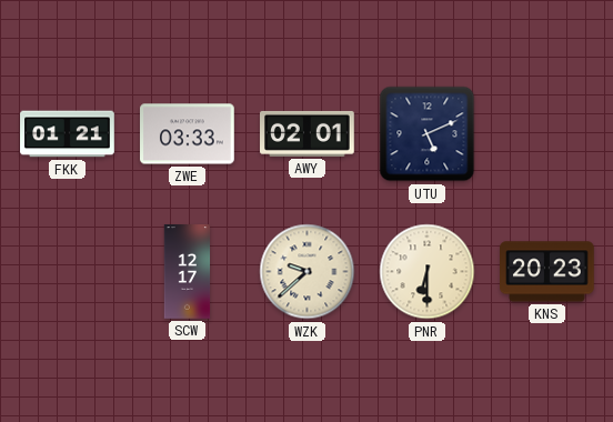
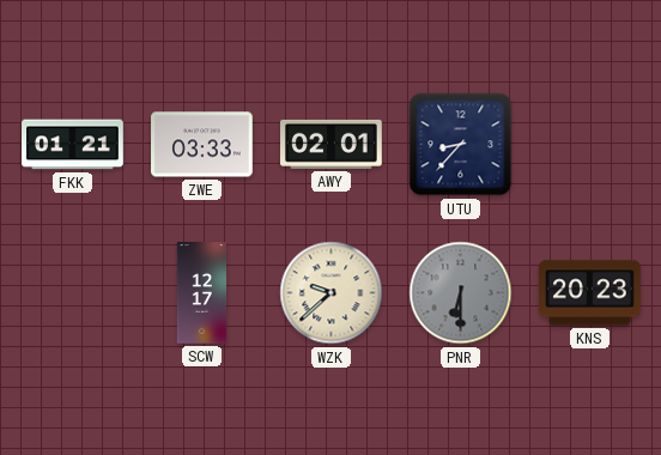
UTU: 5:11 -> 8:37 (461, 145)
PNR dial: cream -> grey (461, 293)
